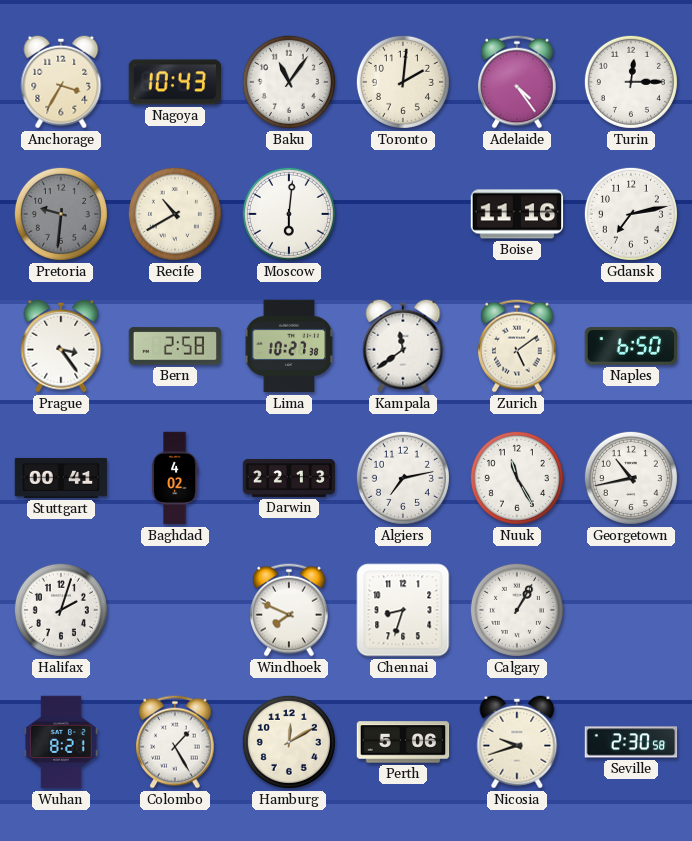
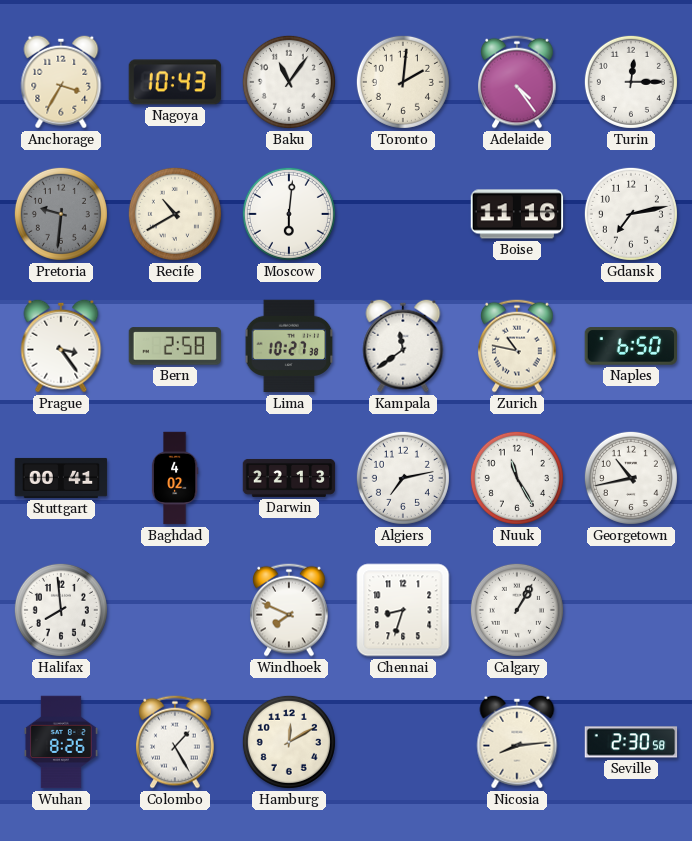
Zurich: 5:09 -> 10:47 (517, 346)
Halifax: 2:03 -> 7:59 (61, 610)
Wuhan: 8:21 -> 8:26 (61, 742)
Perth: 5:06 -> none (403, 742)
Nicosia: 9:42 -> 8:14 (517, 742)
